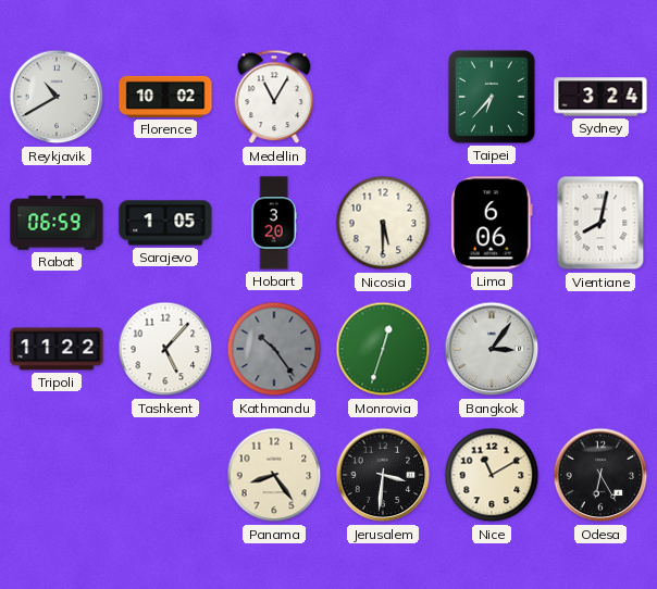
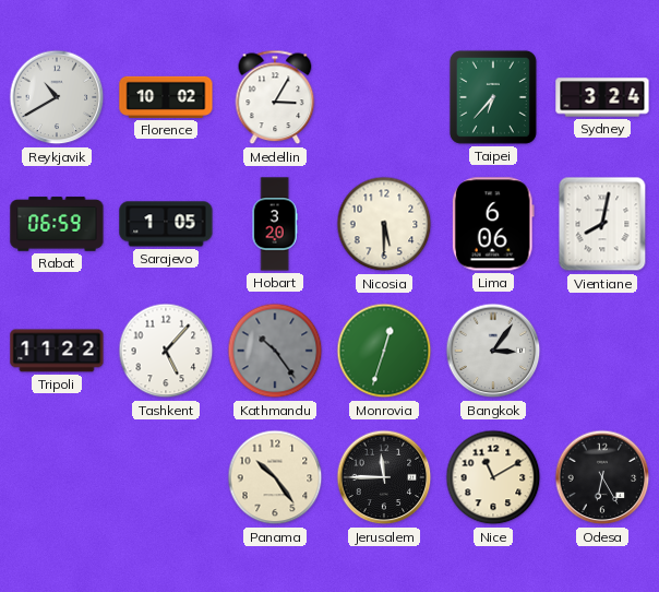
Medellin: 11:05 -> 3:05 (275, 97)
Panama: 8:24 -> 10:24 (275, 477)
Jerusalem: 3:31 -> 11:45 (384, 477)
